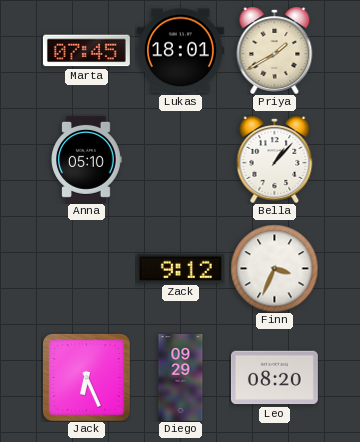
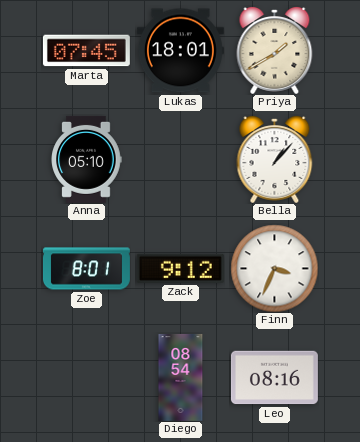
Zoe: none -> 8:01 (86, 269)
Jack: 6:26 -> none (87, 378)
Diego: 09:29 -> 08:54 (181, 377)
Leo: 08:20 -> 08:16 (274, 378)
